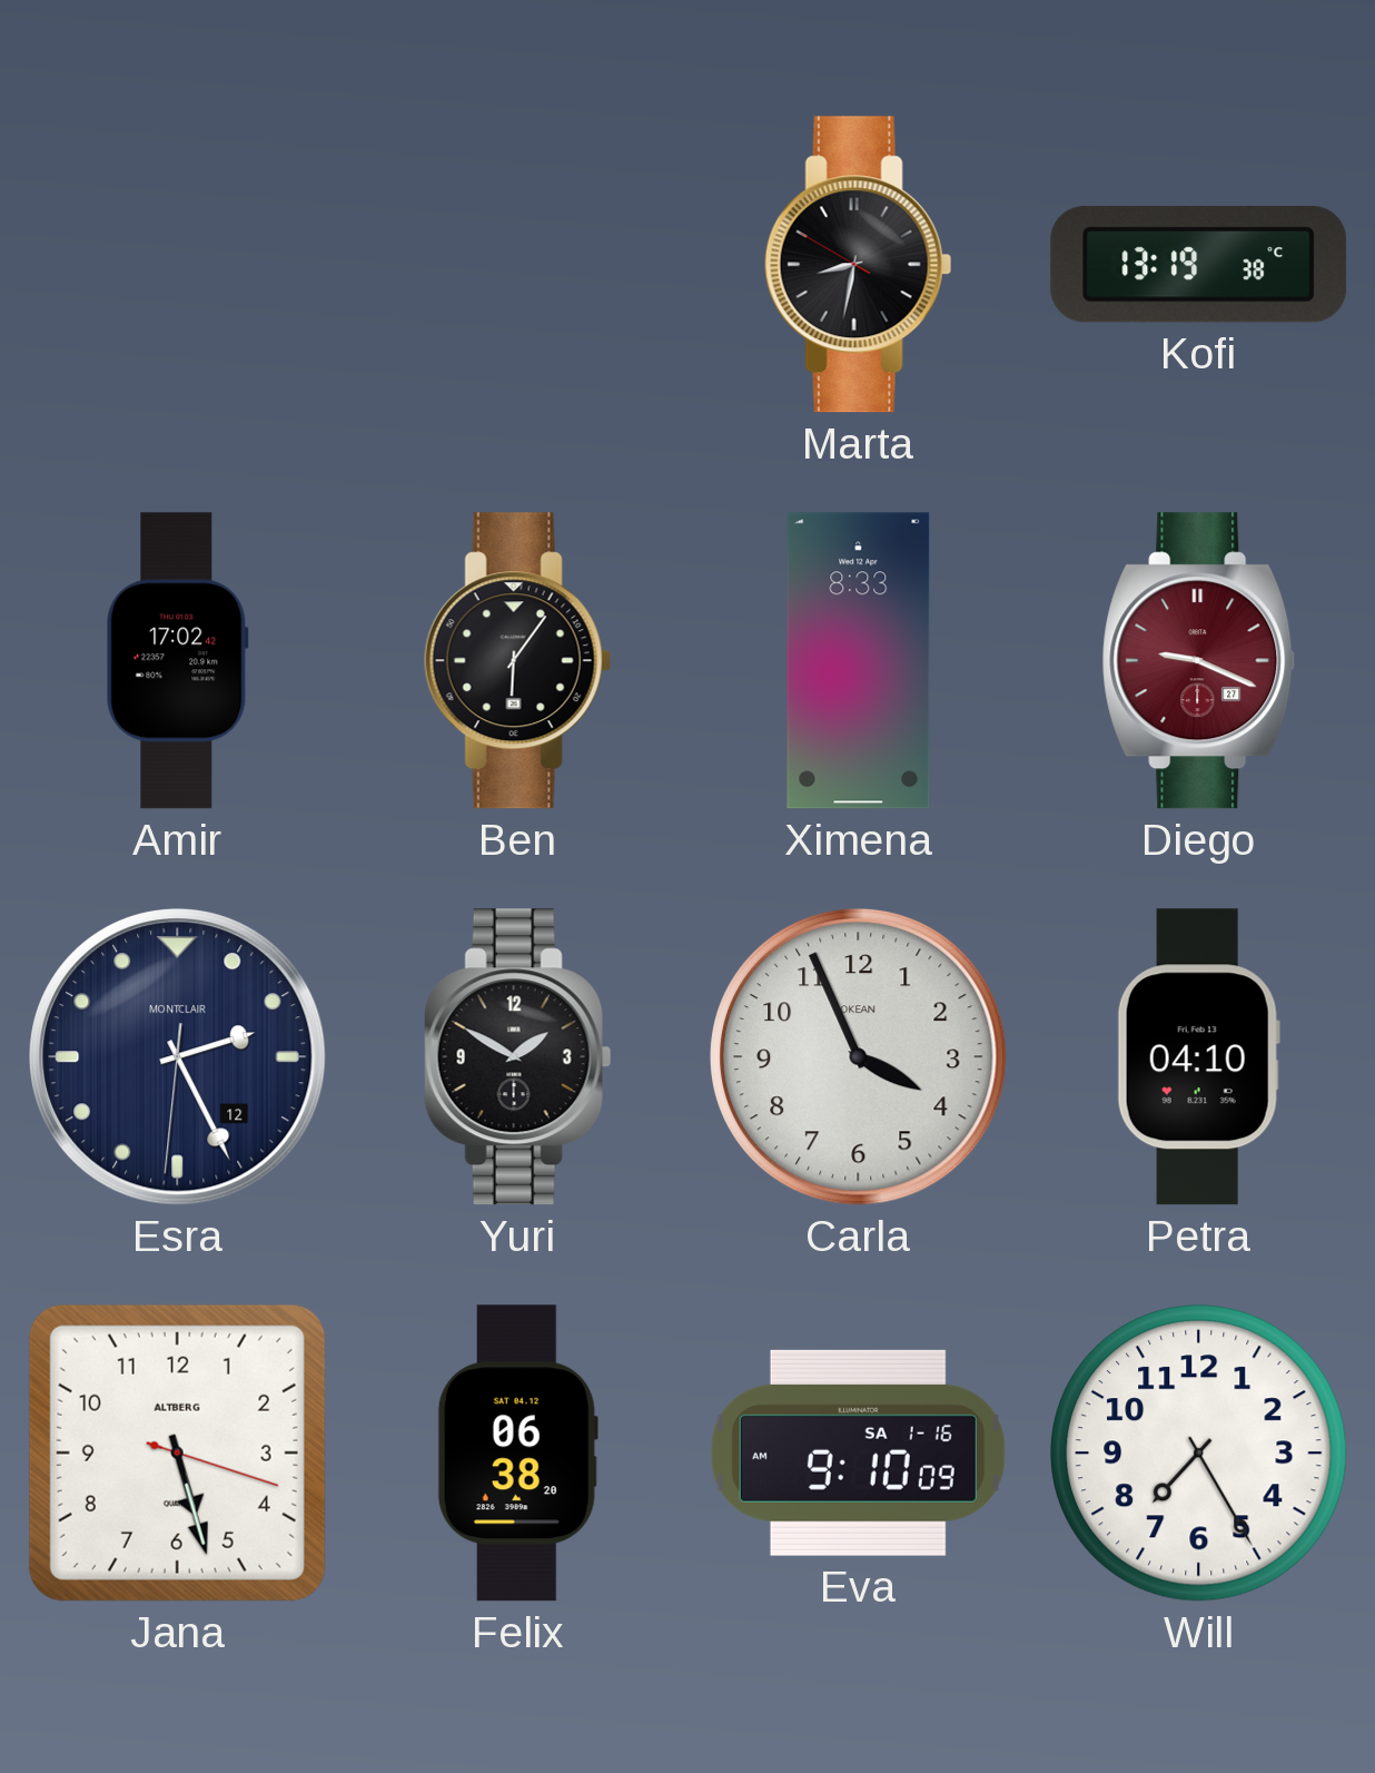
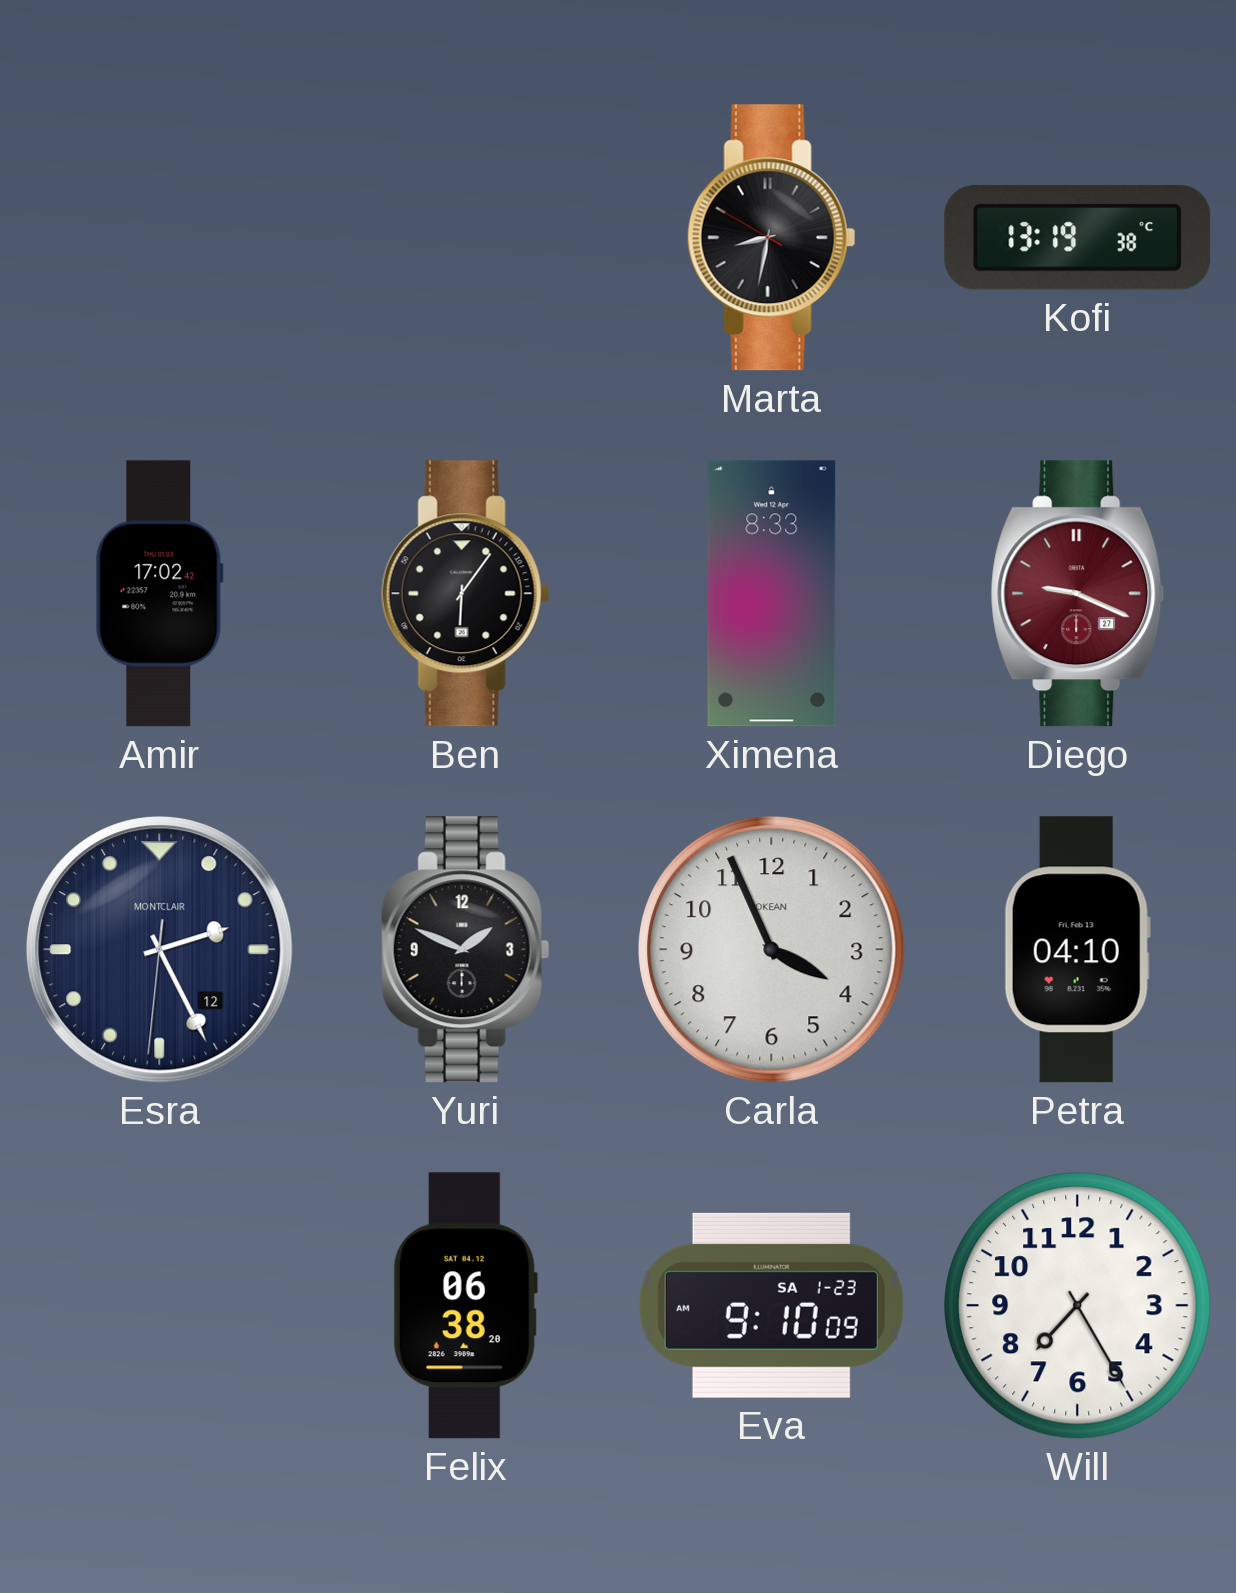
Yuri: 1:50 -> 1:49 (465, 950)
Jana: 5:27 -> none (177, 1452)
Eva date: SA 1-16 -> SA 1-23 (771, 1305)
